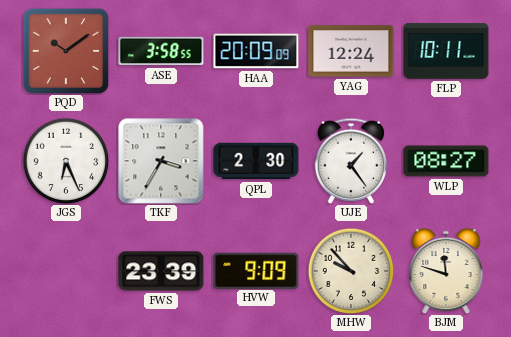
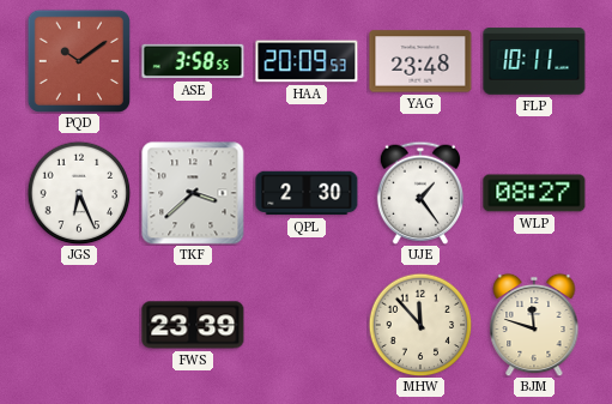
HAA: 20:09:09 -> 20:09:53 (307, 61)
YAG: 12:24 -> 23:48 (420, 61)
TKF: 3:35 -> 3:38 (193, 193)
HVW: 9:09 -> none (256, 270)
MHW: 9:53 -> 11:53 (420, 325)
